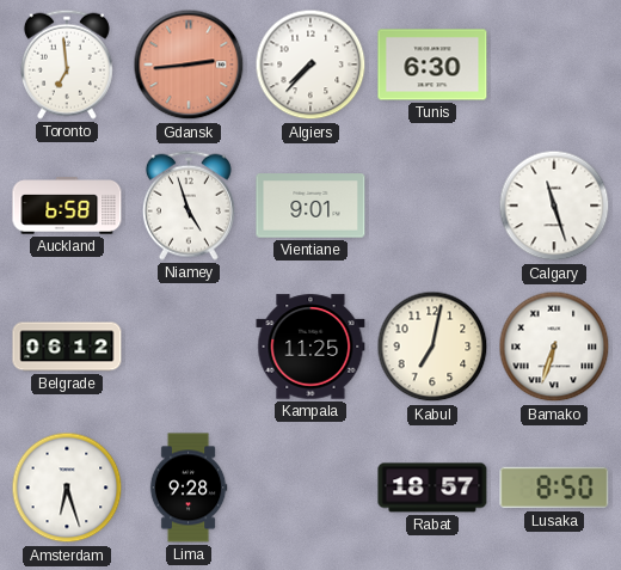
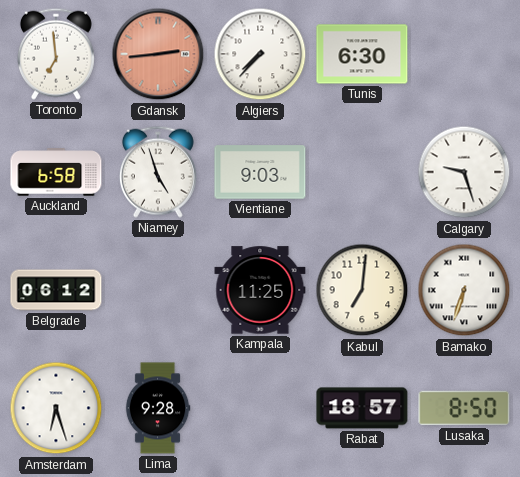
Vientiane: 9:01 -> 9:03 (260, 172)
Calgary: 11:27 -> 9:27 (464, 172)
Kabul: 7:02 -> 7:01 (362, 290)
